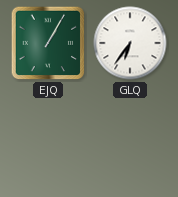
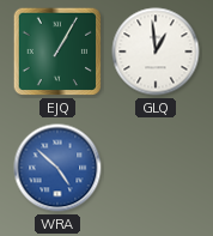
GLQ: 6:36 -> 12:59 (156, 52)
WRA: none -> 4:52 (57, 168)
